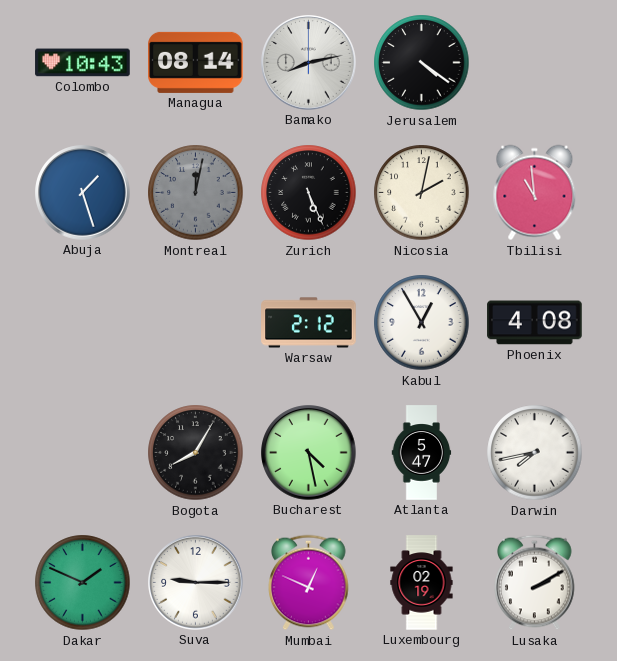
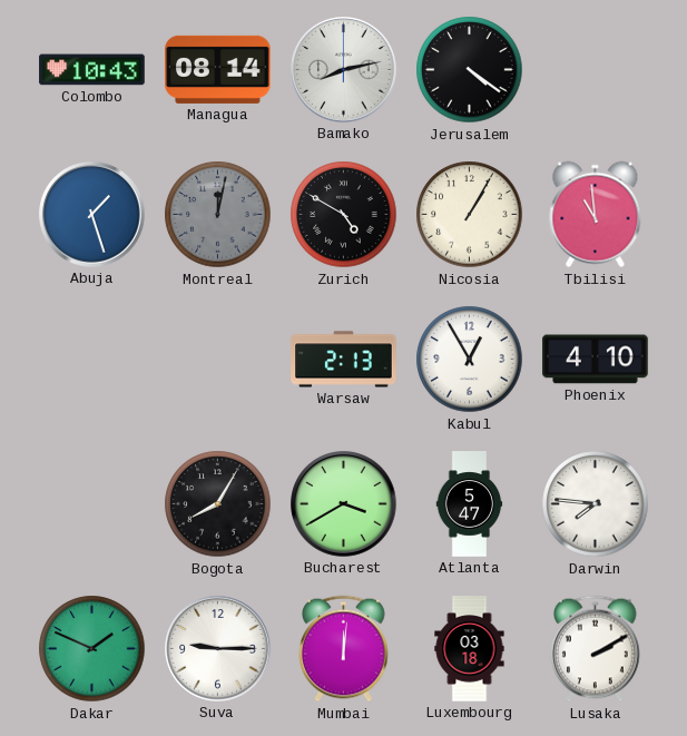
Zurich: 5:26 -> 4:50 (344, 215)
Nicosia: 2:02 -> 1:05 (470, 215)
Warsaw: 2:12 -> 2:13 (344, 360)
Phoenix: 4:08 -> 4:10 (596, 360)
Bucharest: 4:28 -> 3:40 (344, 504)
Darwin: 7:43 -> 7:46 (596, 504)
Mumbai: 12:49 -> 12:01 (344, 649)
Luxembourg: 02:19 -> 03:18 (470, 649)
